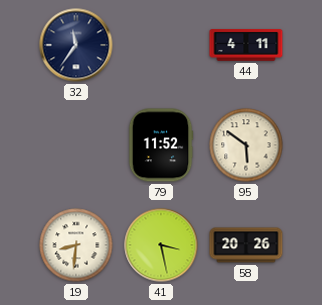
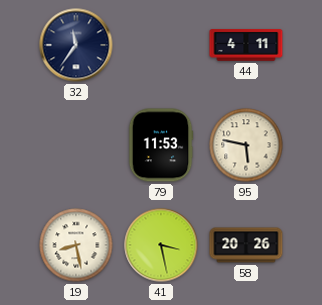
79: 11:52 -> 11:53 (161, 145)
95: 5:51 -> 5:47 (246, 145)
19: 8:31 -> 8:28 (76, 245)
